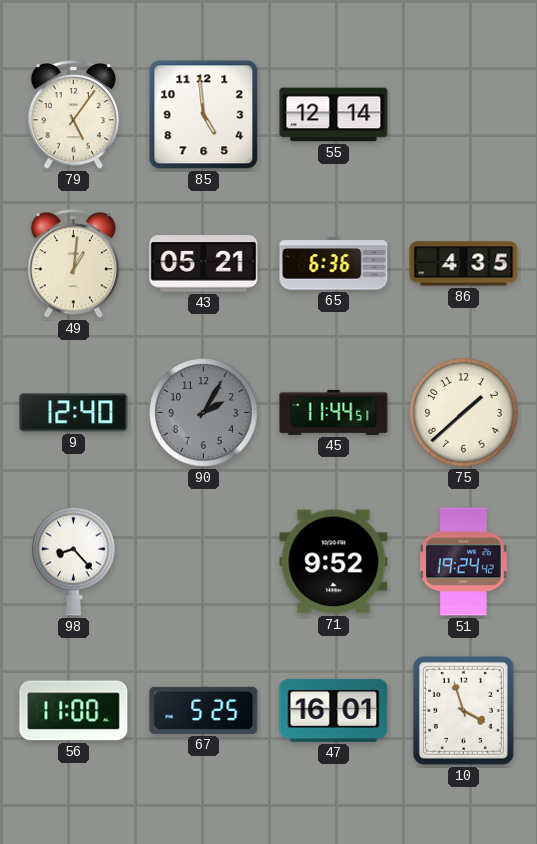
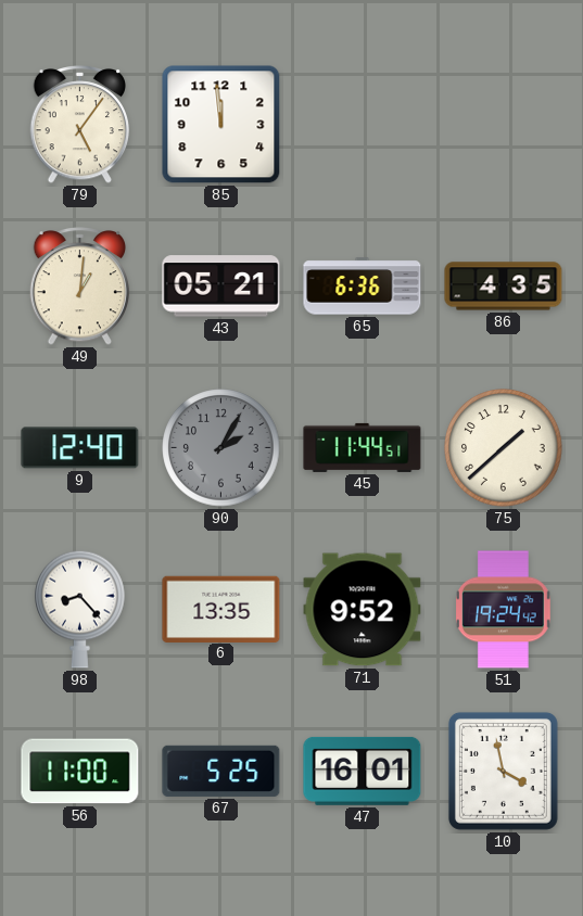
85: 4:59 -> 11:59 (221, 125)
55: 12:14 -> none (334, 115)
6: none -> 13:35 (221, 609)
10: 3:57 -> 3:58 (503, 771)
